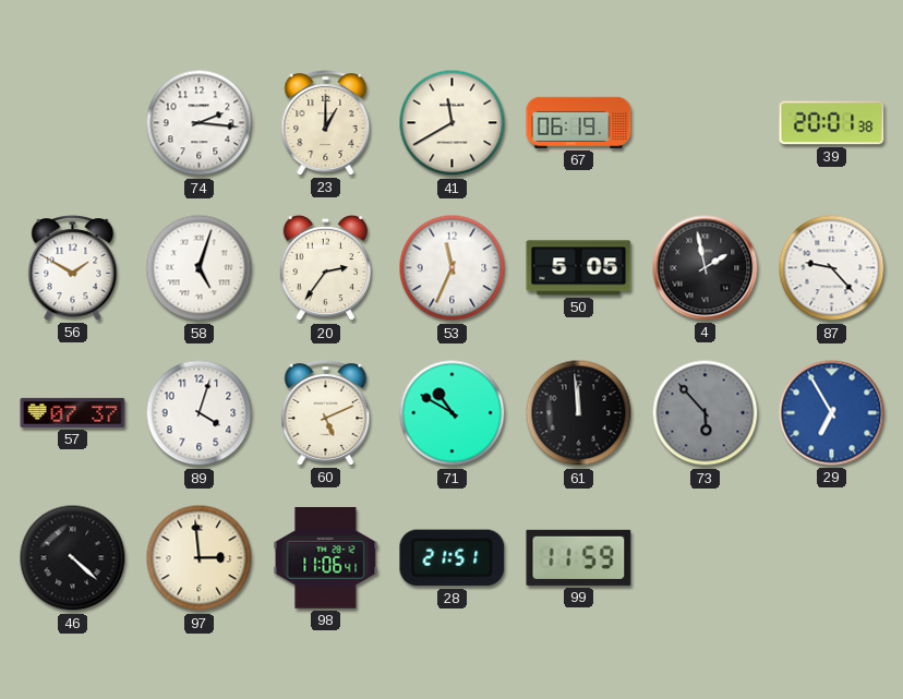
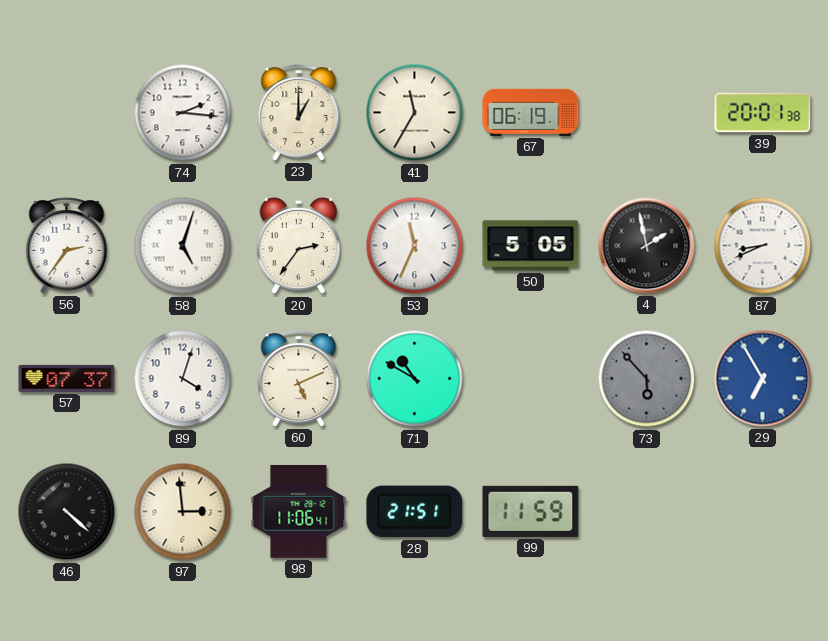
41: 11:40 -> 11:35 (415, 113)
56: 1:50 -> 2:36 (67, 246)
87: 9:23 -> 8:41 (763, 246)
61: 11:59 -> none (579, 413)
